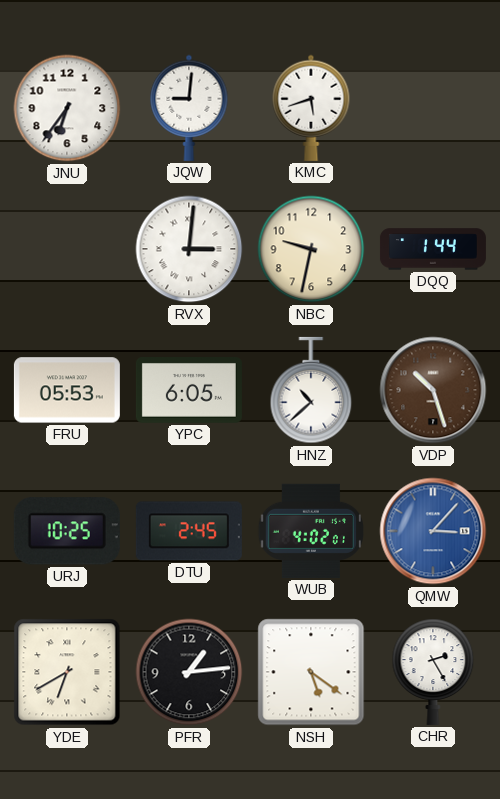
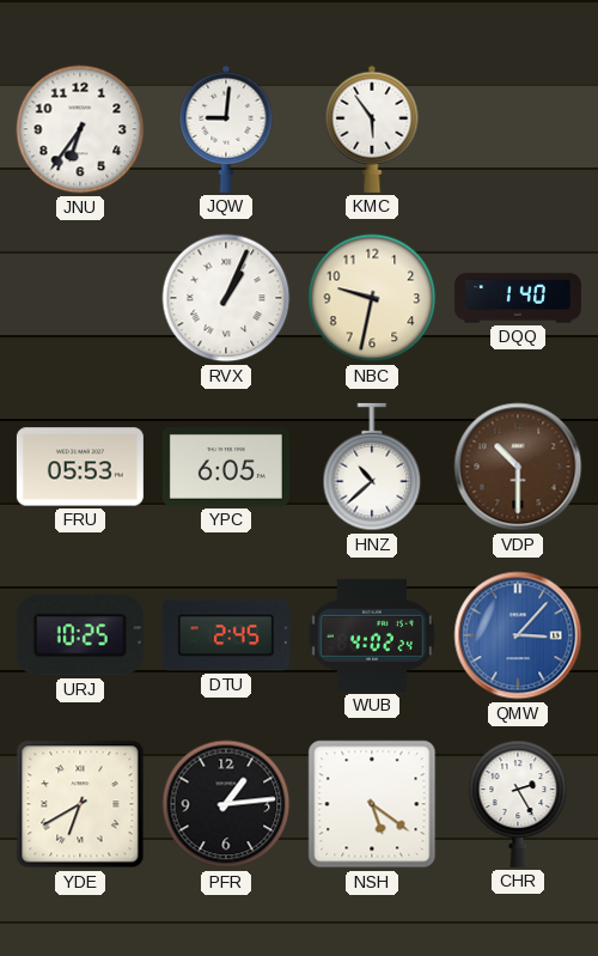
KMC: 5:42 -> 5:54 (372, 129)
RVX: 3:01 -> 1:04 (226, 298)
DQQ: 1:44 -> 1:40 (518, 298)
VDP: 10:27 -> 10:30 (518, 467)
WUB: 4:02:01 -> 4:02:24 (372, 635)
